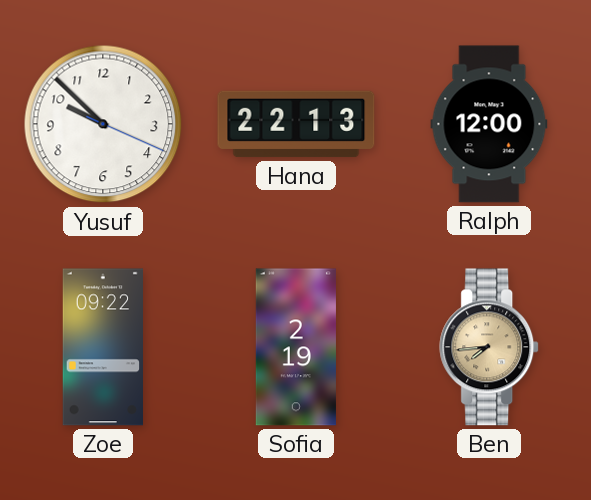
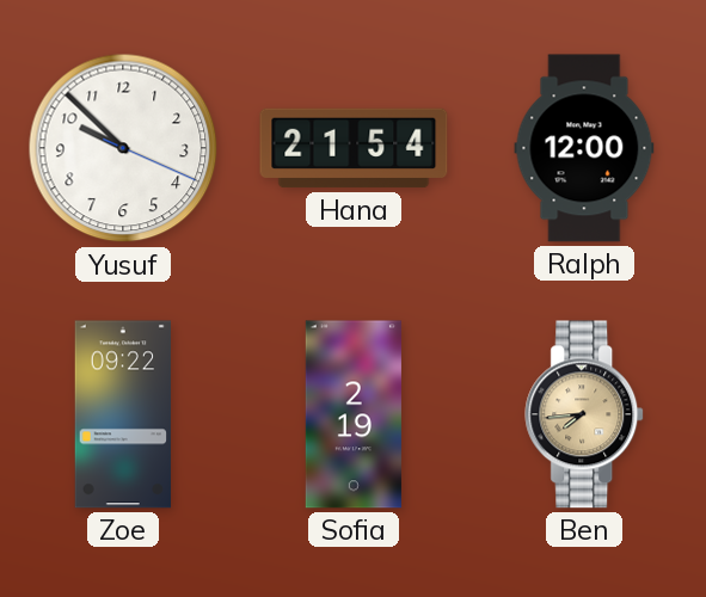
Hana: 22:13 -> 21:54 (354, 148)
